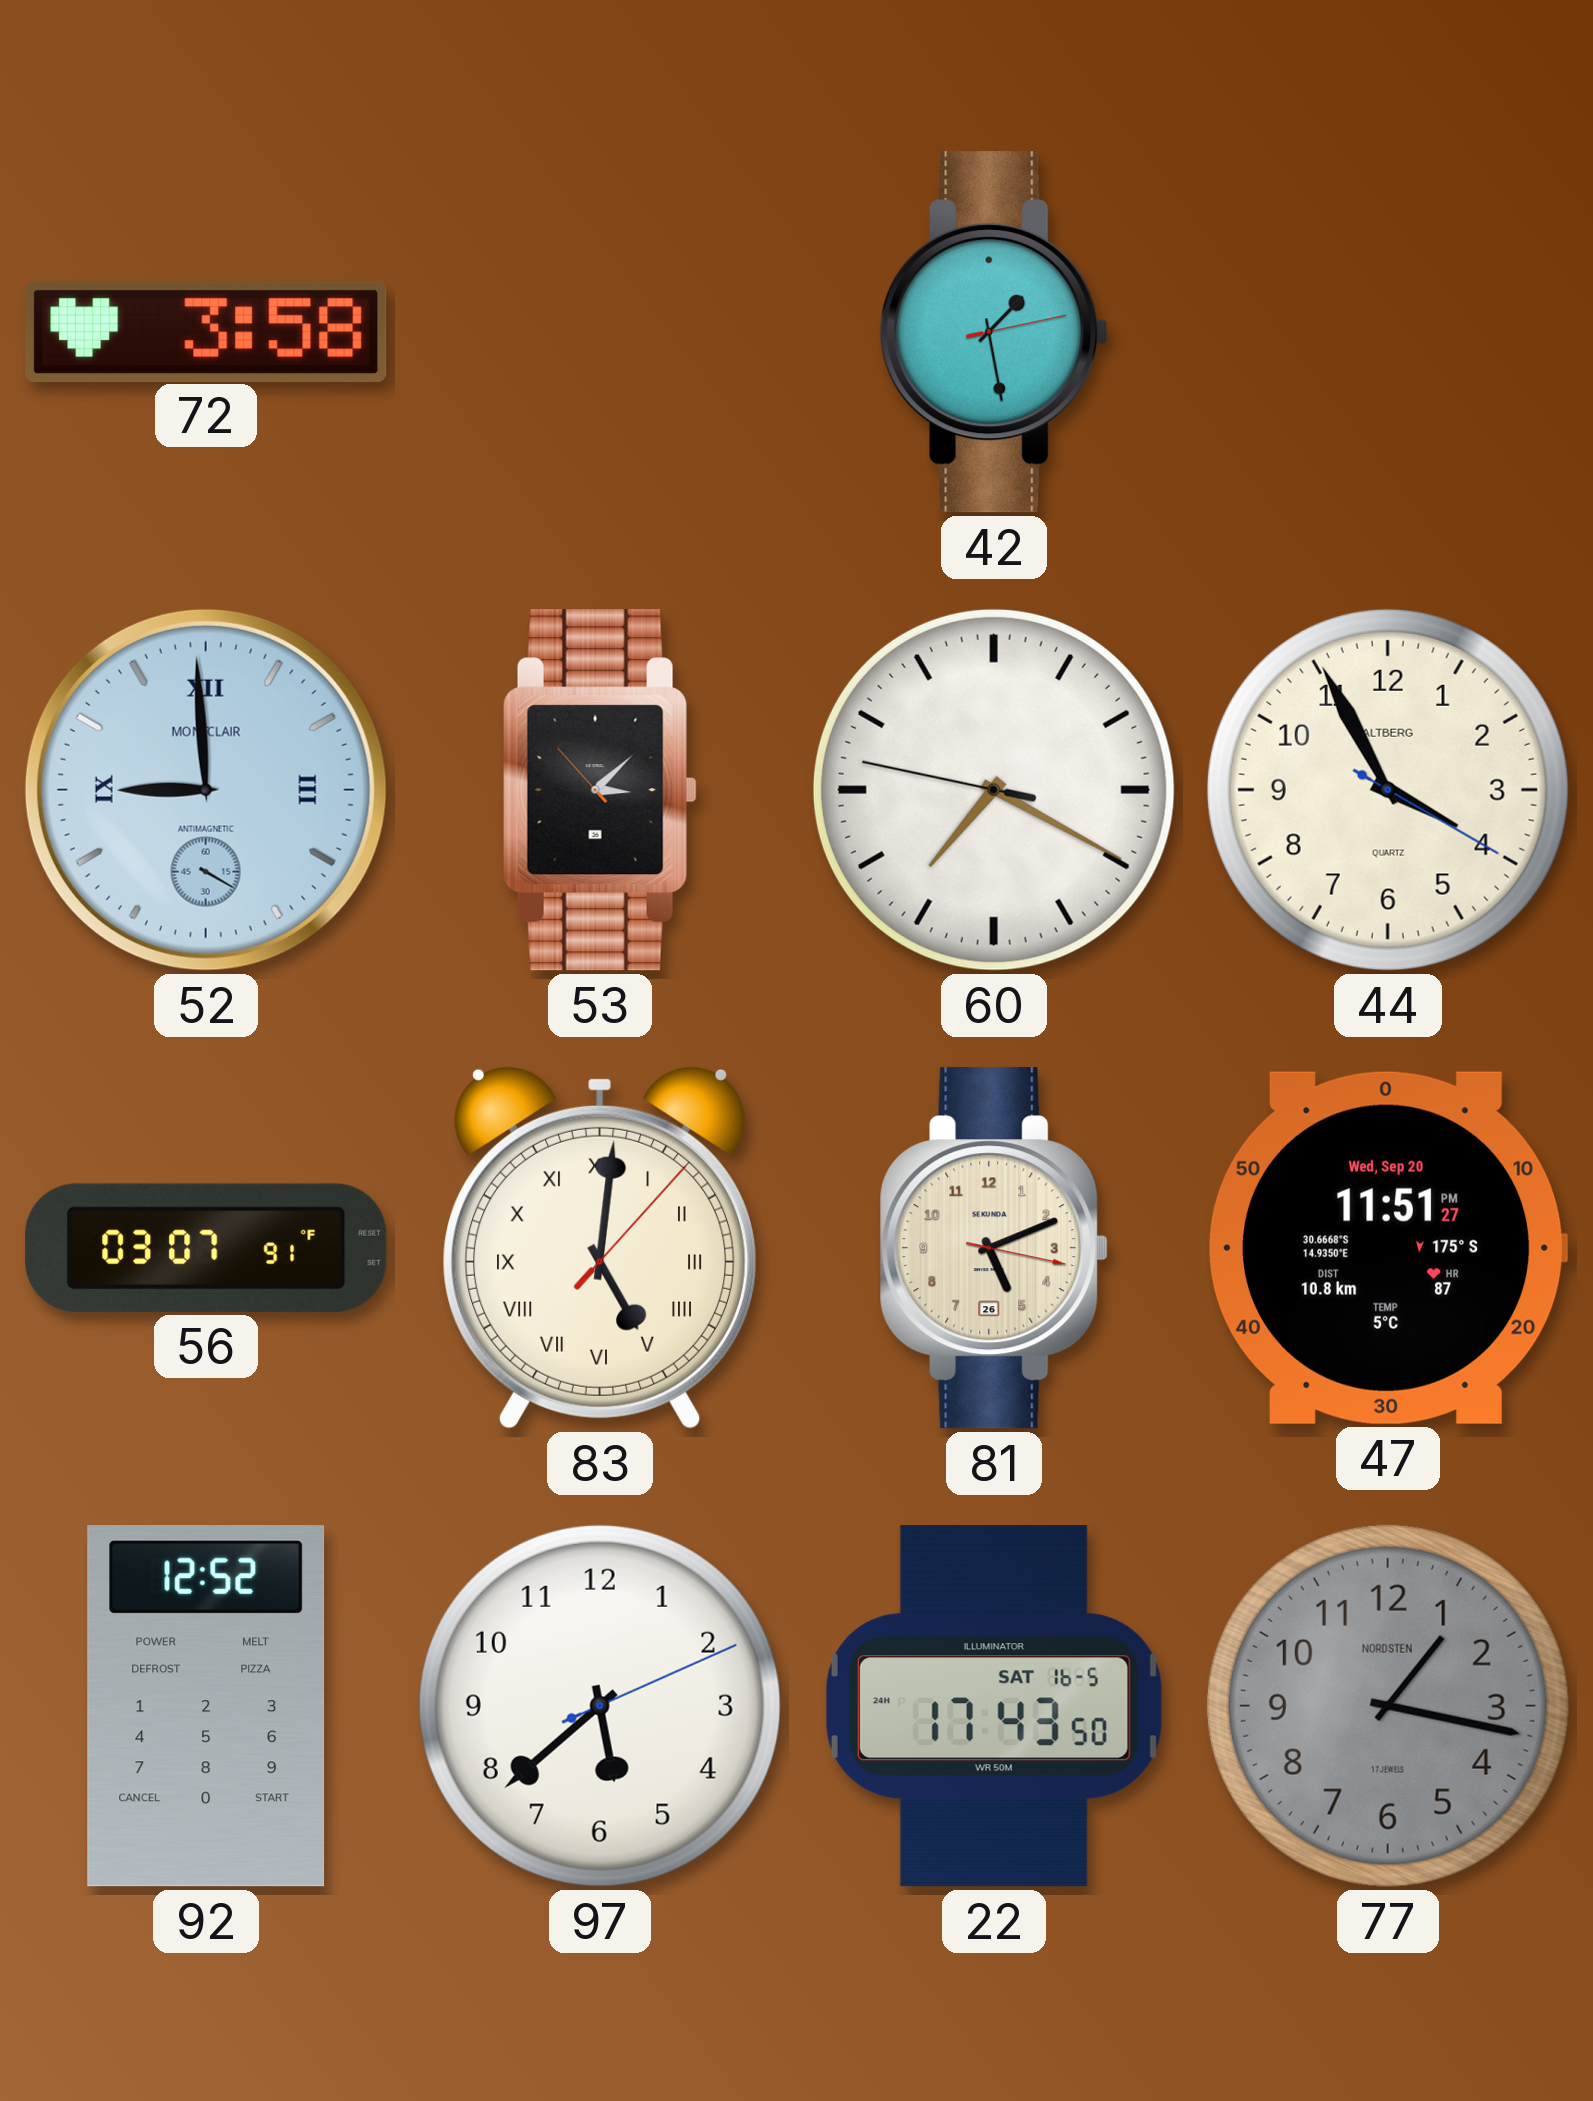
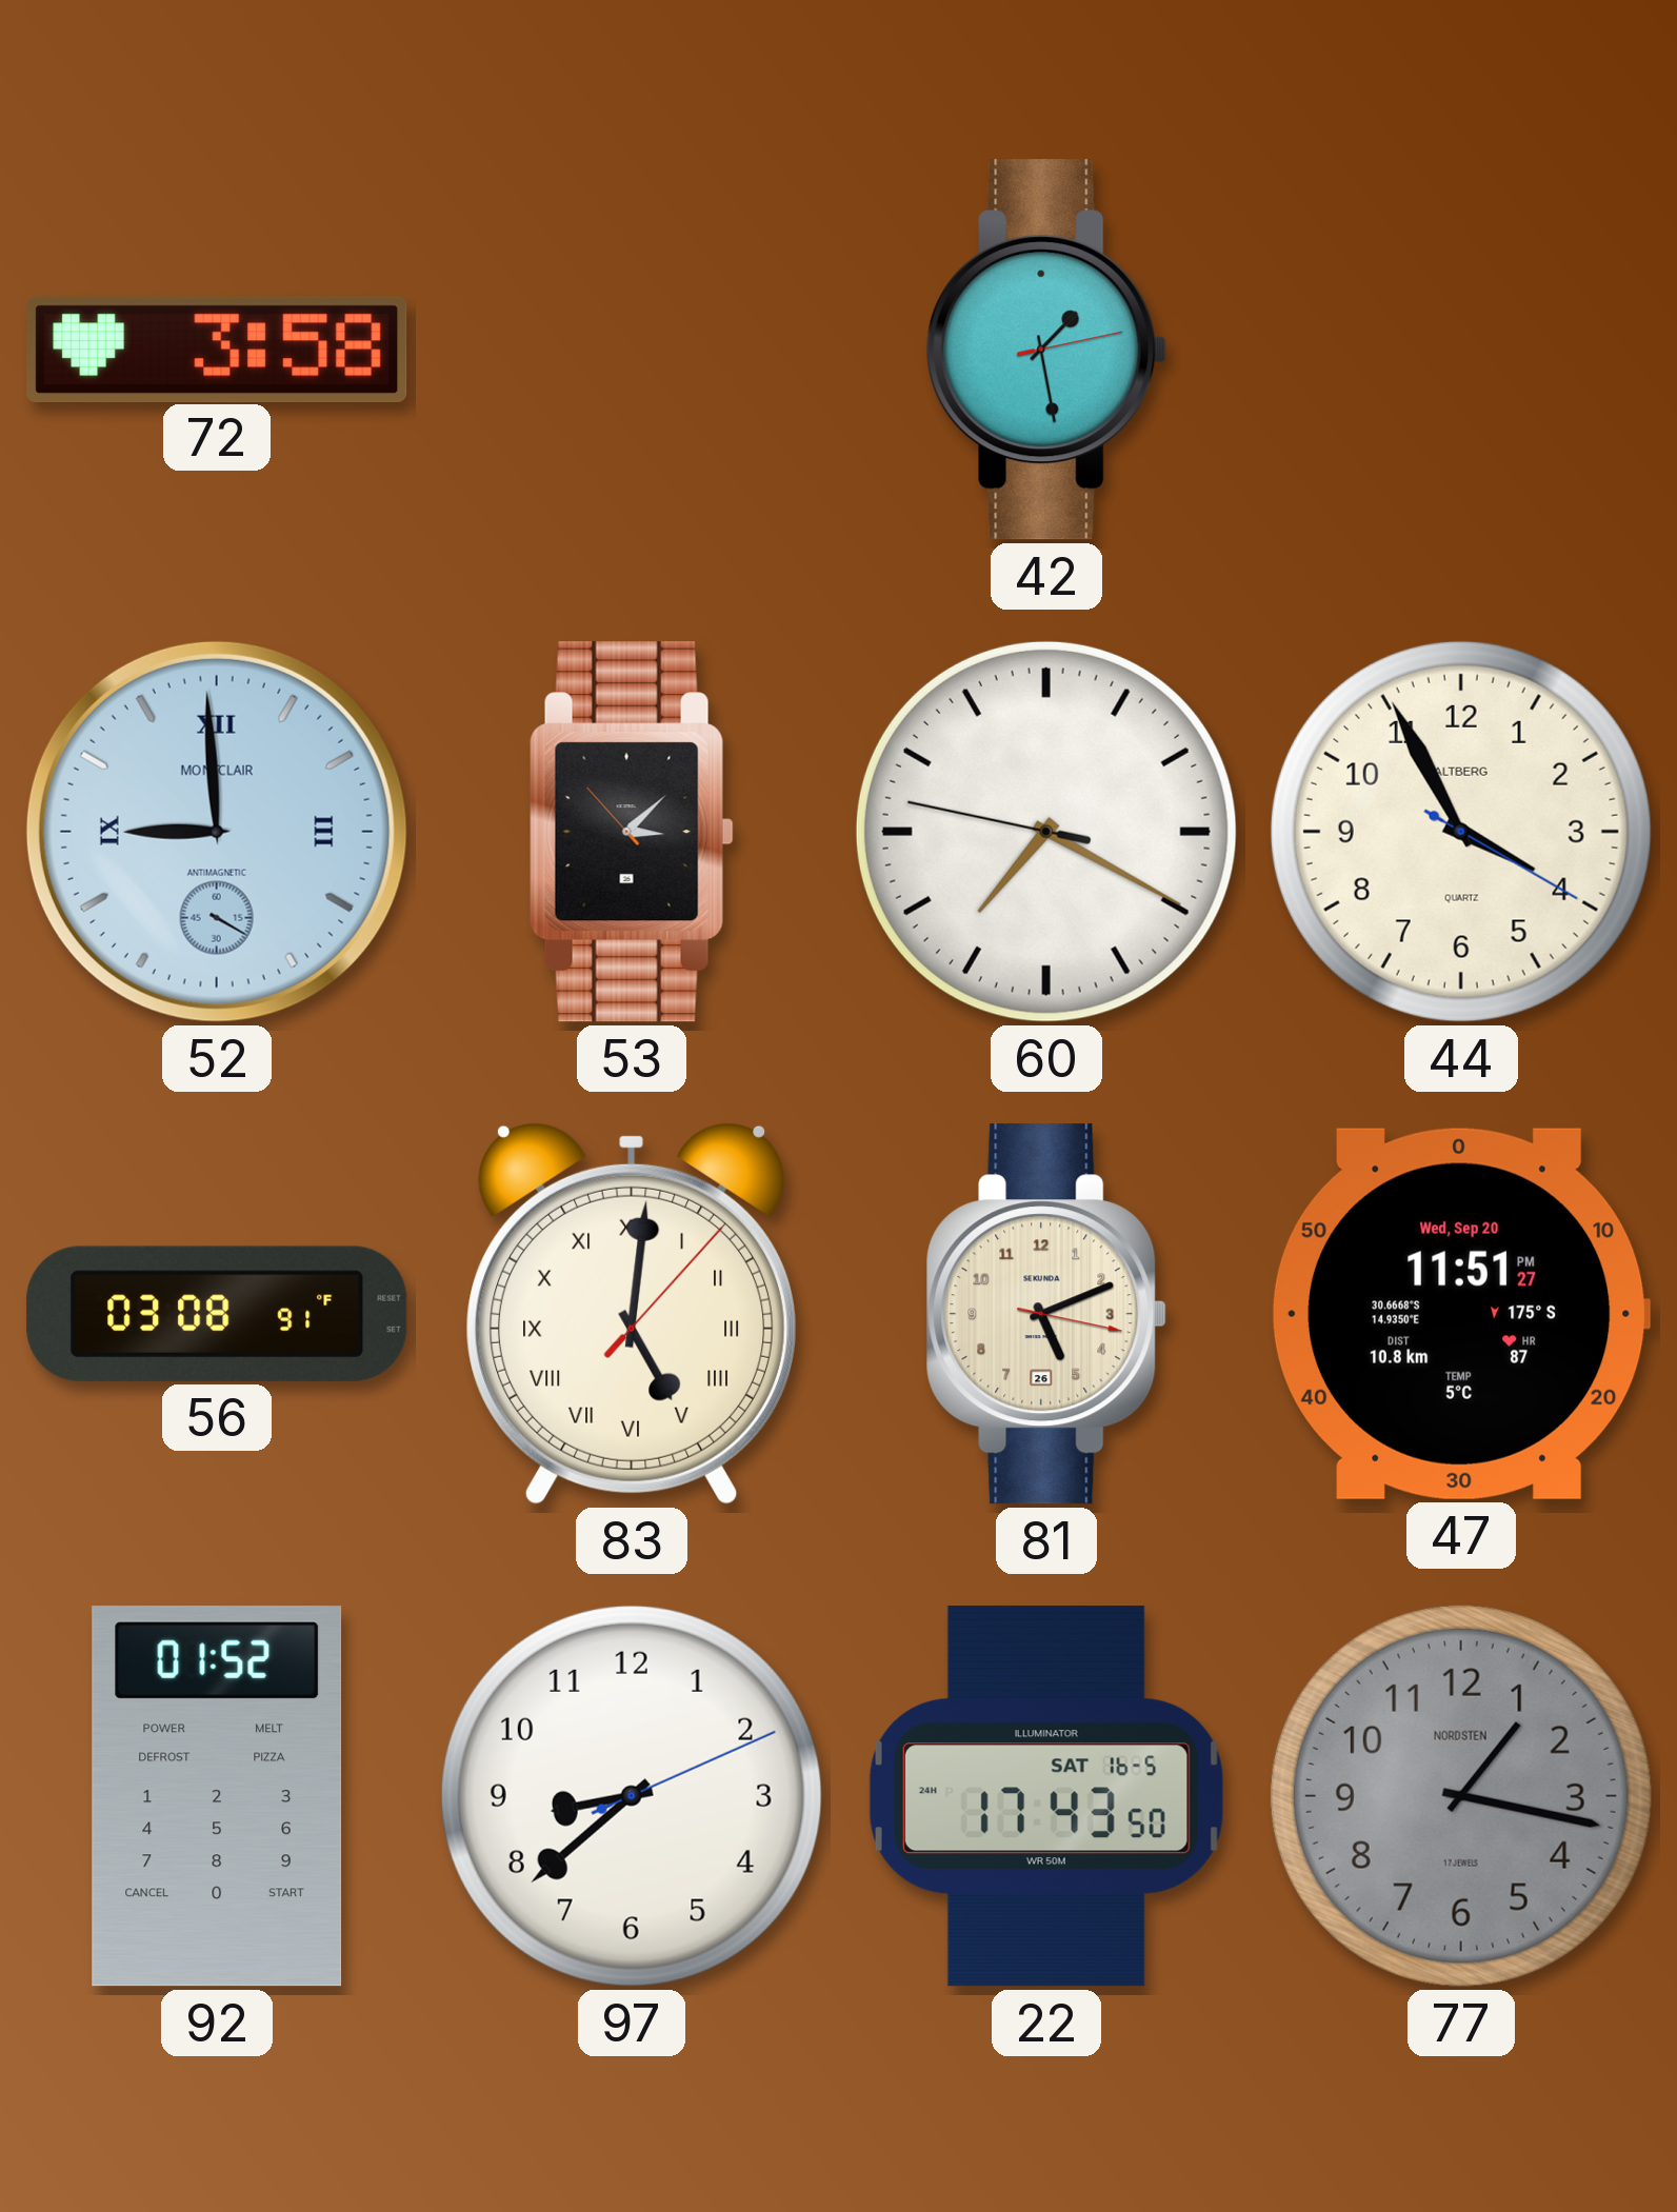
56: 03:07 -> 03:08 (217, 1314)
92: 12:52 -> 01:52 (217, 1796)
97: 5:38 -> 8:38 (632, 1796)
